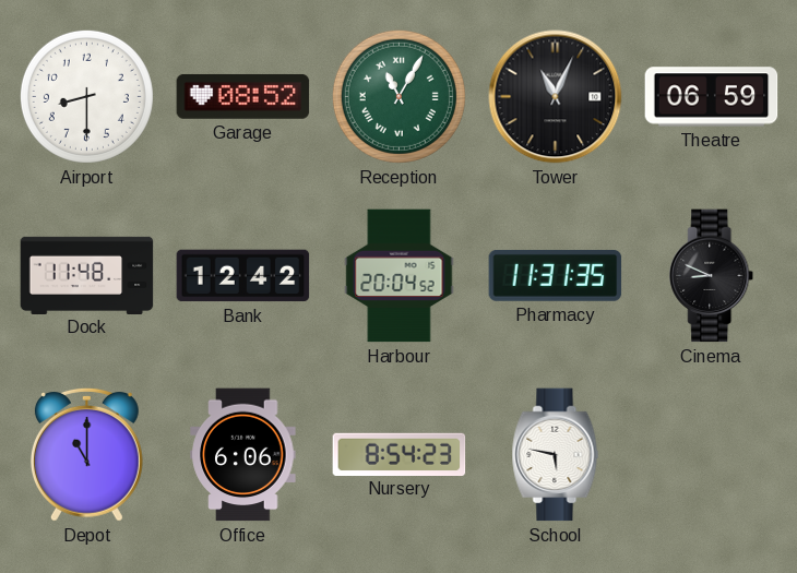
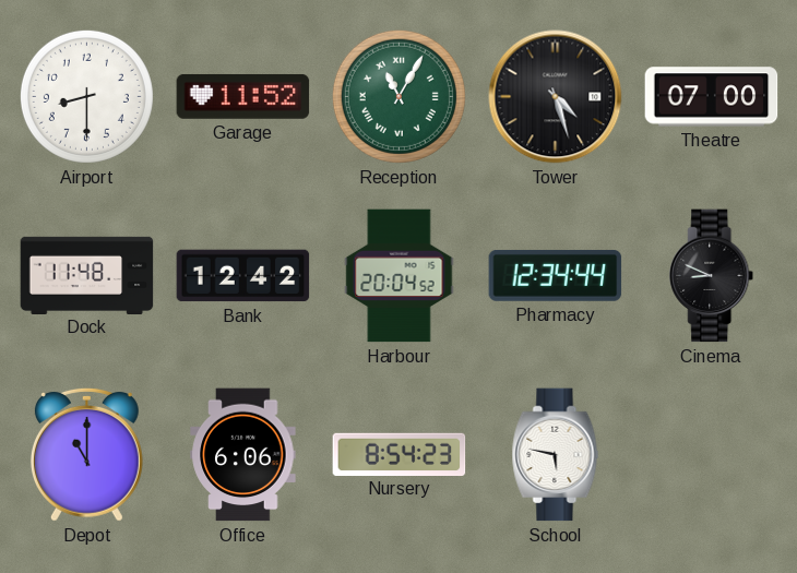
Garage: 08:52 -> 11:52 (243, 97)
Tower: 11:04 -> 4:27 (556, 97)
Theatre: 06:59 -> 07:00 (712, 97)
Pharmacy: 11:31 -> 12:34 (556, 275)
